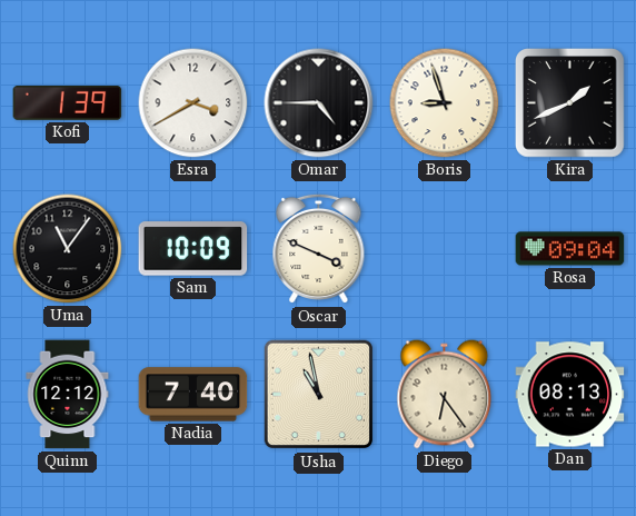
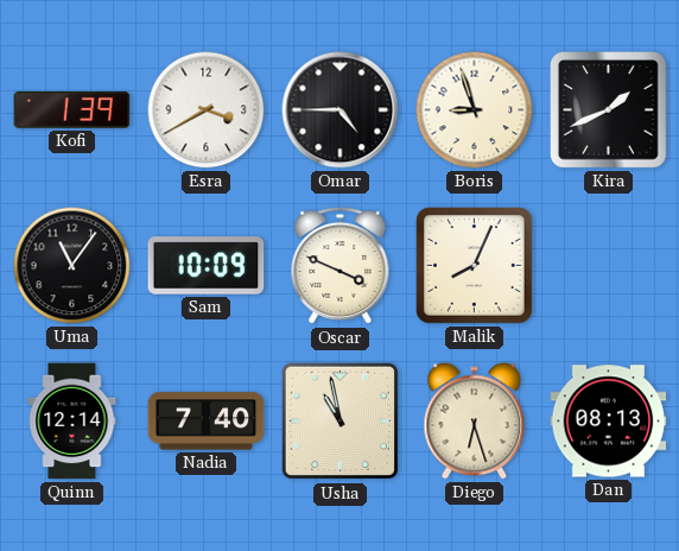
Malik: none -> 8:04 (475, 266)
Rosa: 09:04 -> none (570, 249)
Quinn: 12:12 -> 12:14 (72, 422)
Diego: 6:24 -> 6:27 (475, 422)
